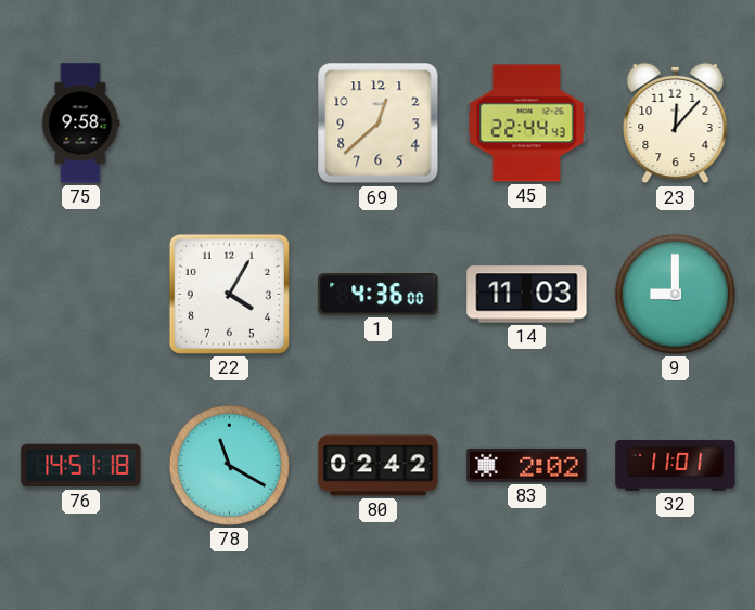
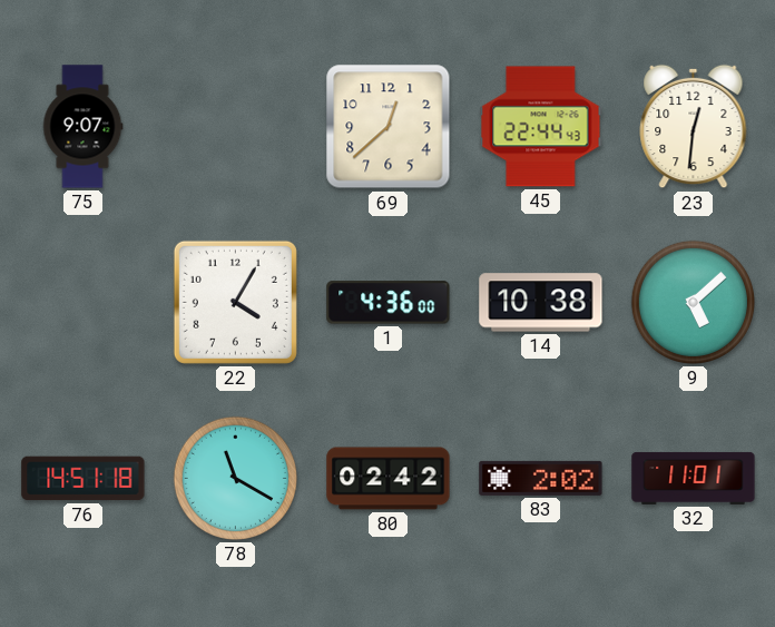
75: 9:58 -> 9:07 (82, 127)
23: 12:07 -> 12:31 (694, 127)
14: 11:03 -> 10:38 (541, 303)
9: 9:00 -> 5:08 (693, 302)
